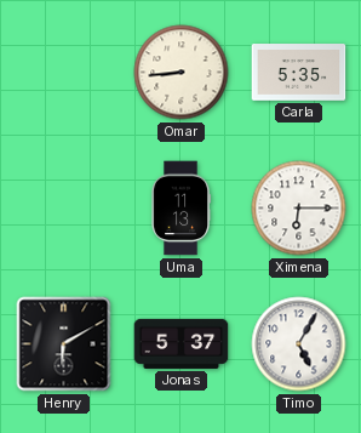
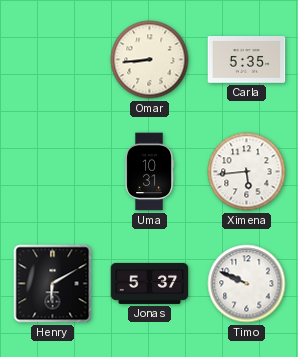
Uma: 11:13 -> 10:31 (149, 172)
Ximena: 6:15 -> 5:44 (247, 172)
Timo: 5:05 -> 9:49 (247, 284)
